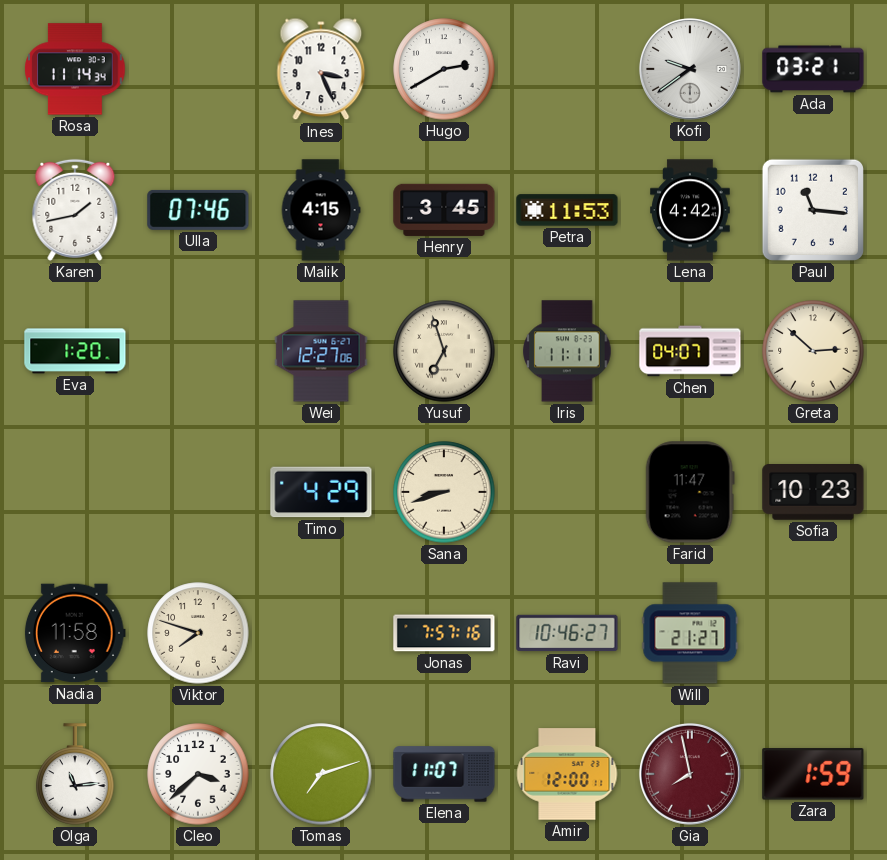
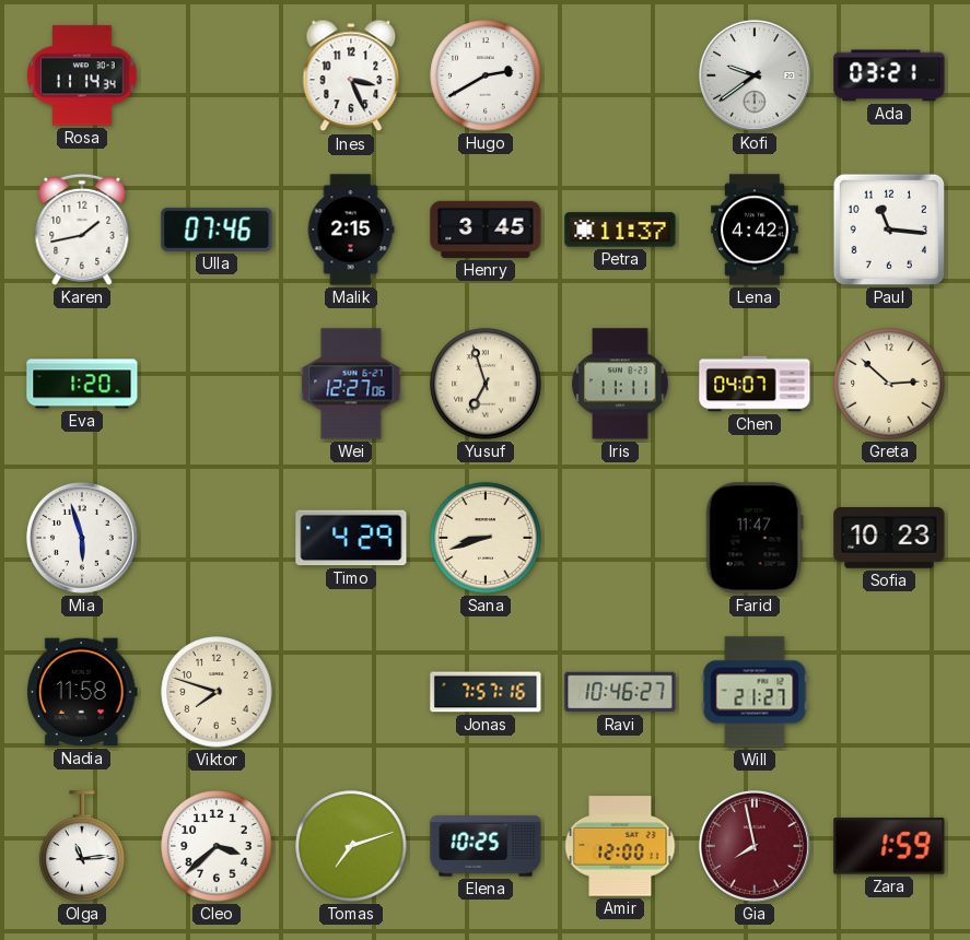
Malik: 4:15 -> 2:15 (351, 230)
Petra: 11:53 -> 11:37 (620, 230)
Mia: none -> 5:57 (82, 538)
Elena: 11:07 -> 10:25 (486, 846)
